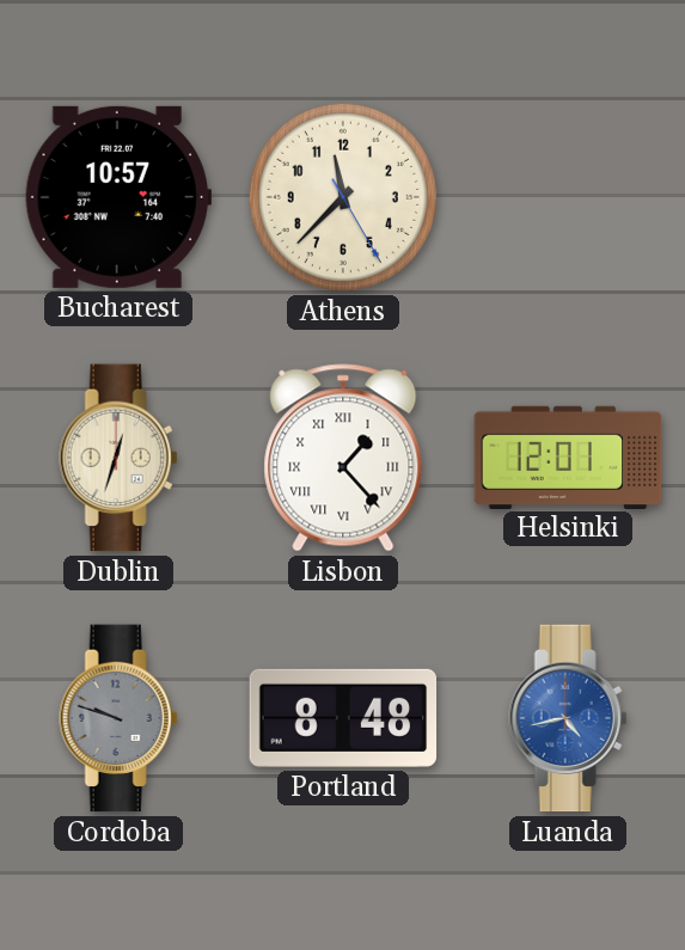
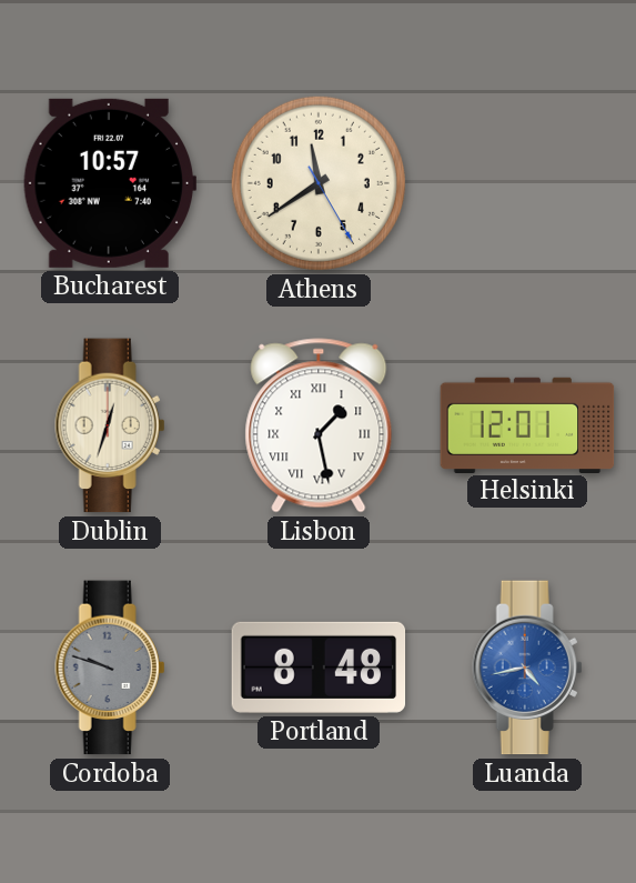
Athens: 11:37 -> 11:39 (319, 183)
Lisbon: 1:23 -> 1:28 (319, 425)
